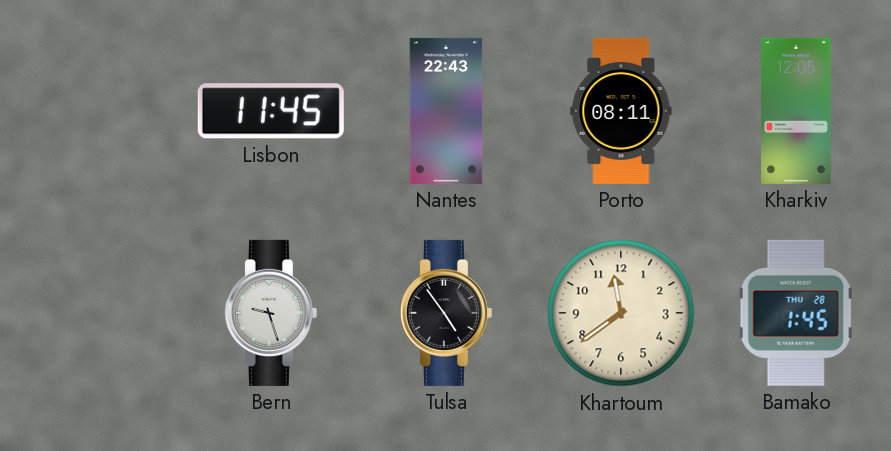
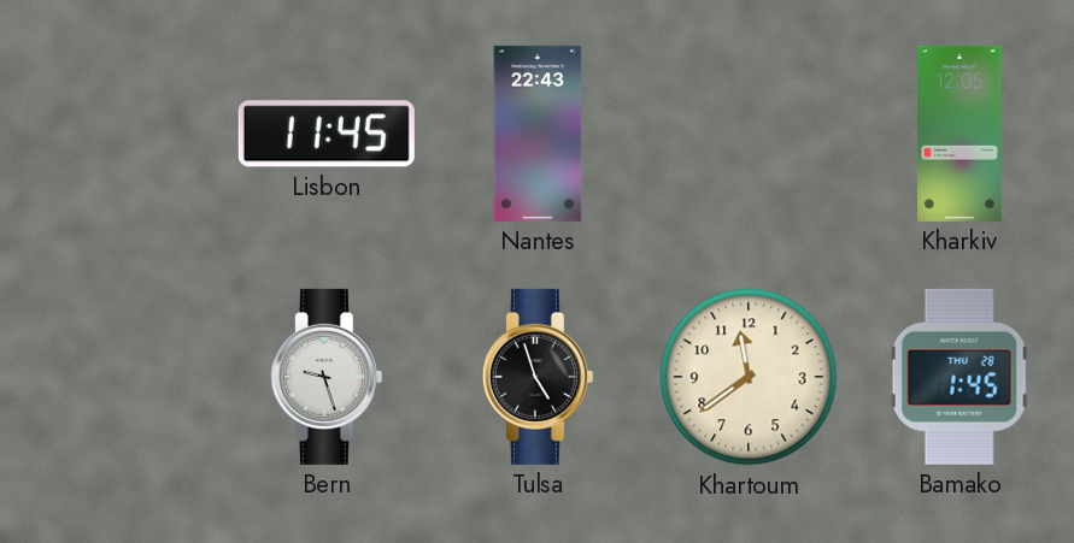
Porto: 08:11 -> none (621, 111)
Tulsa: 4:54 -> 4:57 (538, 377)
